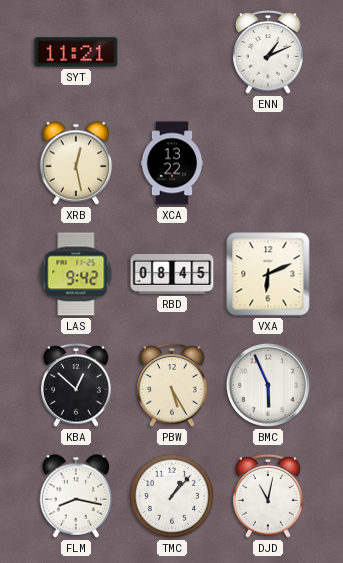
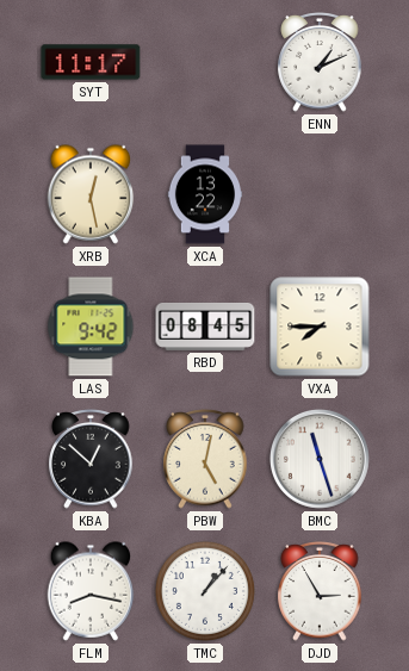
SYT: 11:21 -> 11:17 (91, 62)
VXA: 6:11 -> 7:45 (320, 327)
PBW: 5:25 -> 5:02 (205, 459)
BMC: 5:56 -> 11:27 (320, 459)
DJD: 11:02 -> 2:55 (320, 591)
